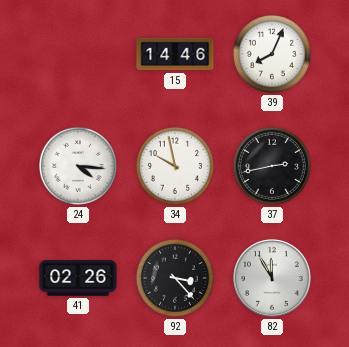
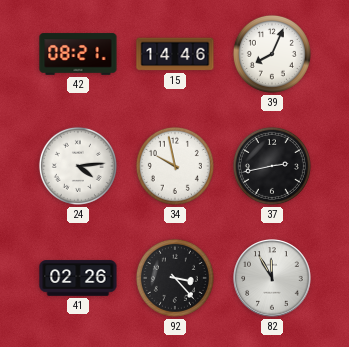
42: none -> 08:21 (78, 54)
24: 4:16 -> 4:14 (78, 166)
